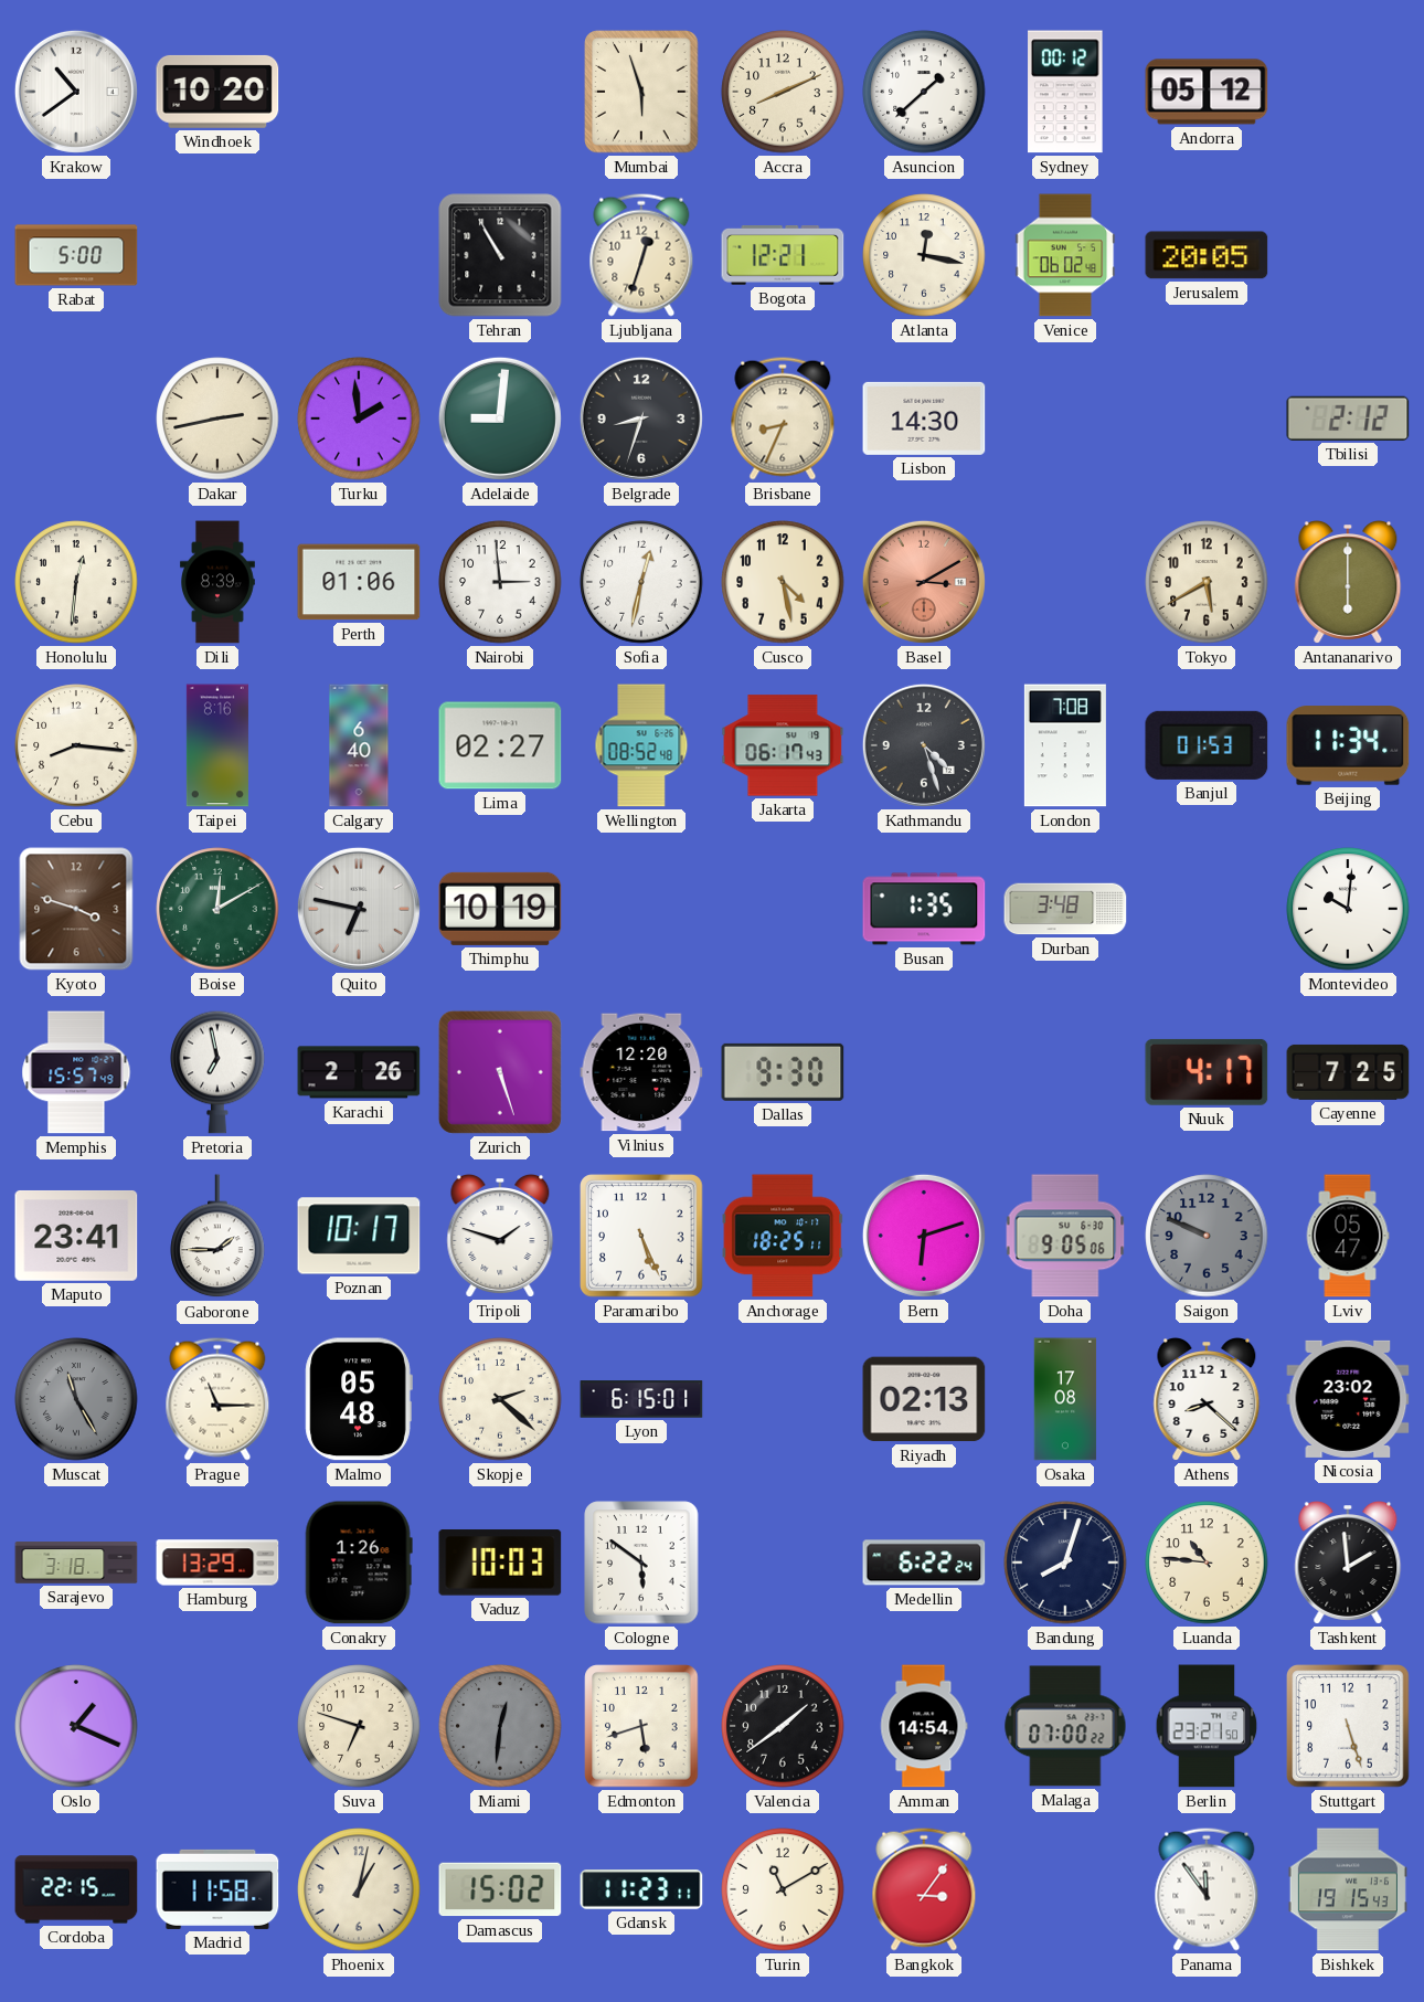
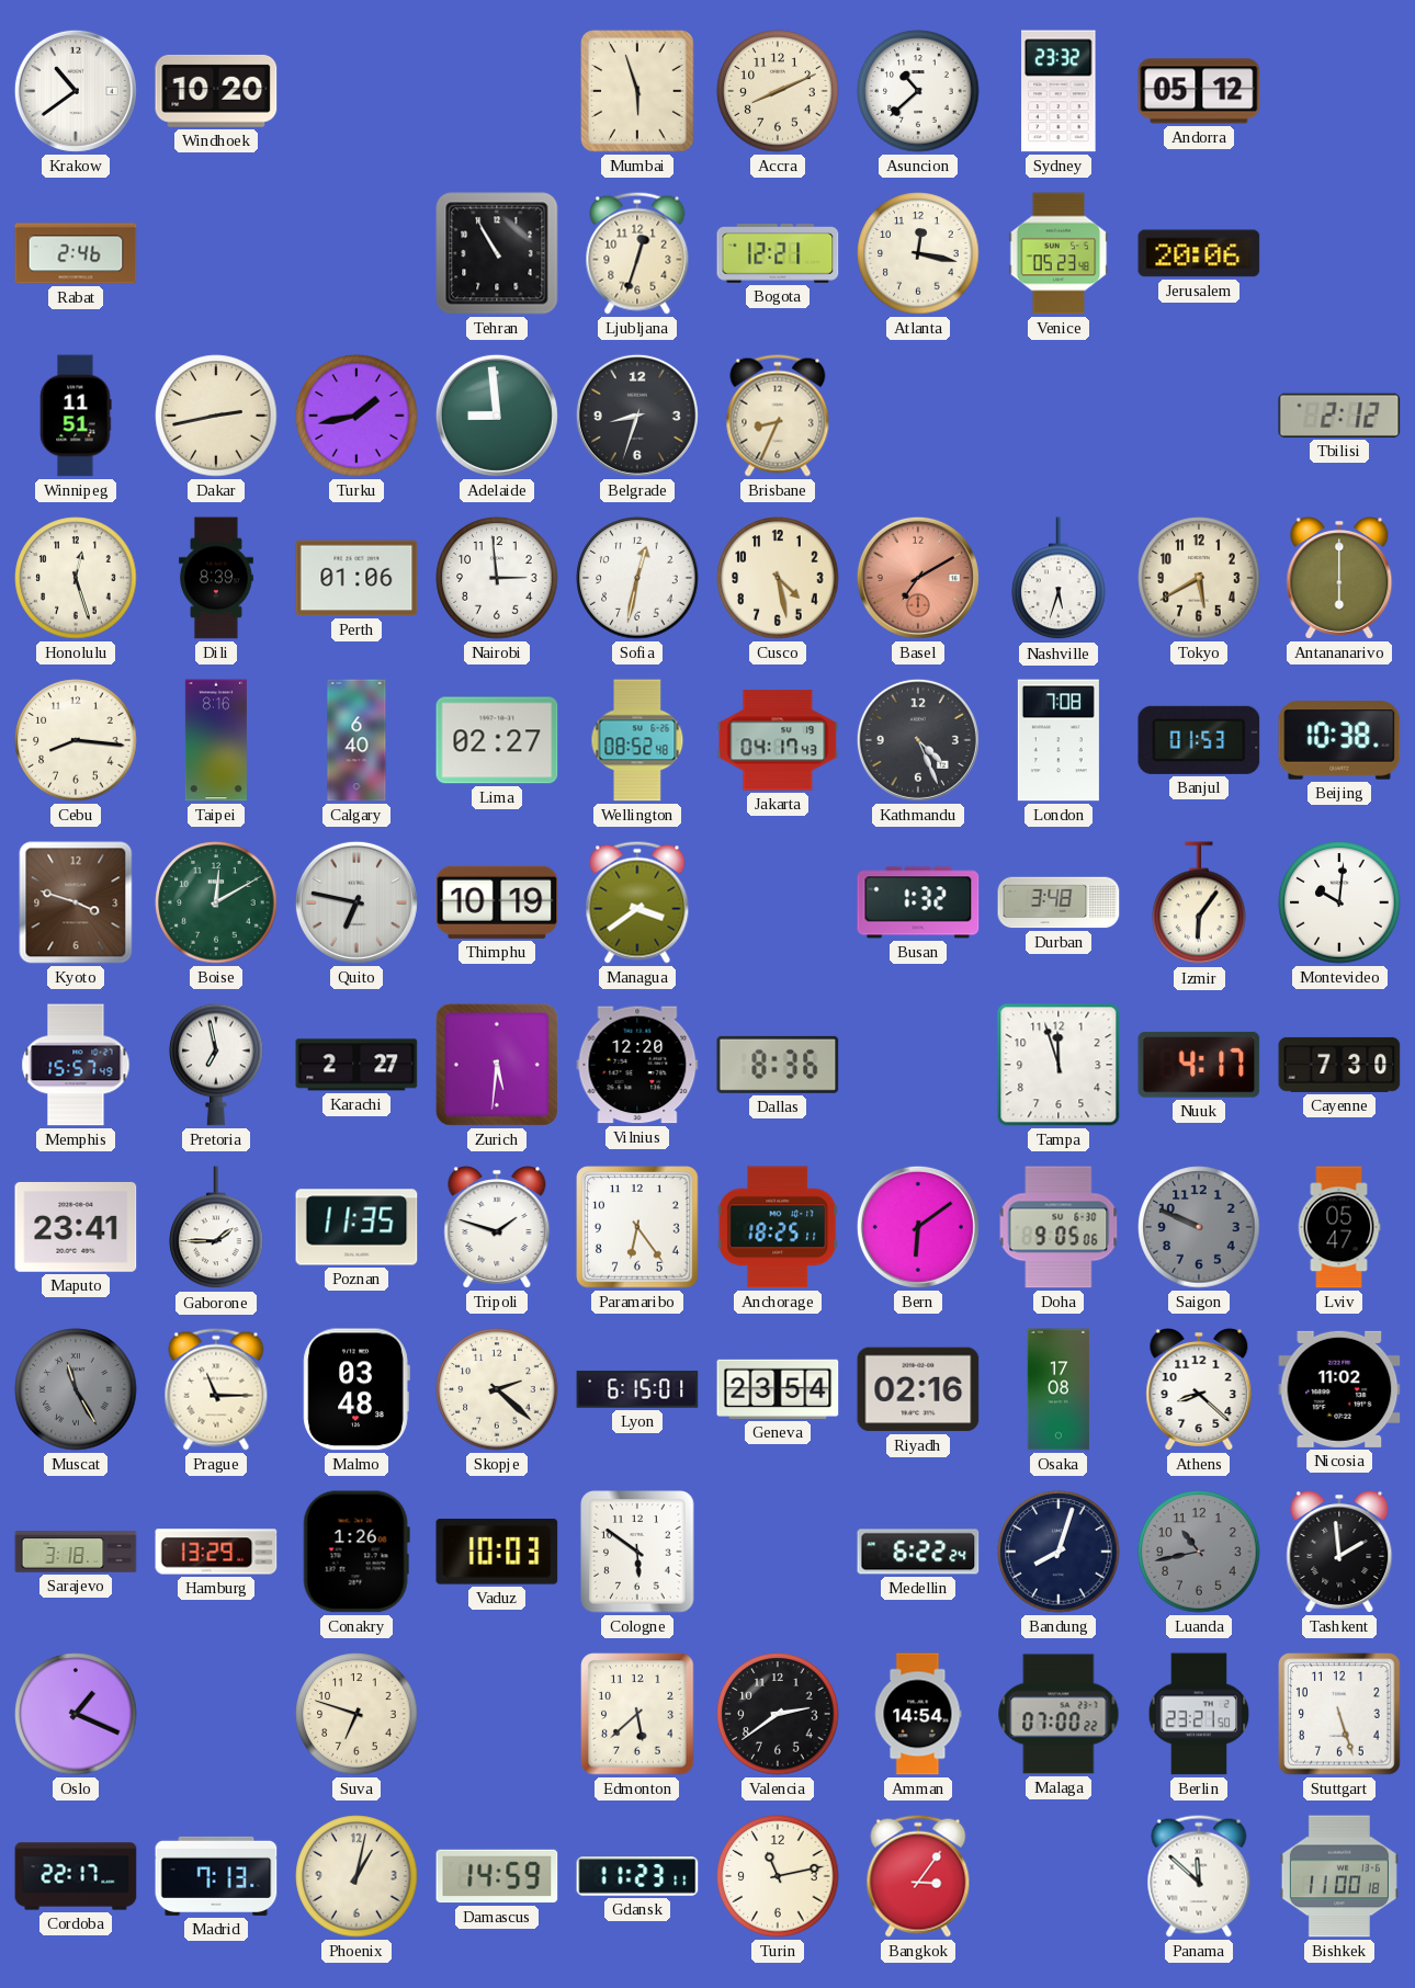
Asuncion: 1:38 -> 10:38 (918, 91)
Sydney: 00:12 -> 23:32 (1059, 91)
Rabat: 5:00 -> 2:46 (76, 253)
Venice: 06:02 -> 05:23 (1059, 253)
Jerusalem: 20:05 -> 20:06 (1199, 253)
Winnipeg: none -> 11:51 (76, 416)
Turku: 1:59 -> 1:43 (356, 416)
Adelaide: 9:01 -> 8:59 (497, 416)
Lisbon: 14:30 -> none (924, 419)
Honolulu: 12:31 -> 12:27 (76, 578)
Basel: 3:10 -> 7:10 (918, 578)
Nashville: none -> 5:33 (1059, 579)
Jakarta: 06:17 -> 04:17 (778, 740)
Kathmandu: 4:27 -> 4:26 (918, 740)
Beijing: 11:34 -> 10:38 (1339, 740)
Managua: none -> 3:39 (637, 902)
Busan: 1:35 -> 1:32 (918, 902)
Izmir: none -> 6:06 (1199, 904)
Karachi: 2:26 -> 2:27 (356, 1065)
Zurich: 5:27 -> 5:31 (497, 1065)
Dallas: 9:30 -> 8:36 (778, 1065)
Tampa: none -> 11:57 (1059, 1065)
Cayenne: 7:25 -> 7:30 (1339, 1065)
Poznan: 10:17 -> 11:35 (356, 1227)
Paramaribo: 5:26 -> 6:24 (637, 1227)
Bern: 6:12 -> 6:09 (918, 1227)
Malmo: 05:48 -> 03:48 (356, 1389)
Geneva: none -> 23:54 (778, 1389)
Riyadh: 02:13 -> 02:16 (918, 1389)
Nicosia: 23:02 -> 11:02 (1339, 1389)
Luanda: 10:46 -> 10:43 (1199, 1552)
Luanda dial: cream -> grey (1199, 1552)
Miami: 12:31 -> none (500, 1726)
Edmonton: 5:42 -> 5:38 (637, 1714)
Valencia: 1:39 -> 2:39 (778, 1714)
Cordoba: 22:15 -> 22:17 (76, 1876)
Madrid: 11:58 -> 7:13 (216, 1876)
Damascus: 15:02 -> 14:59 (497, 1876)
Turin: 11:10 -> 11:13 (778, 1876)
Panama: 11:54 -> 11:52 (1199, 1876)
Bishkek: 19:15 -> 11:00 (1339, 1876)
